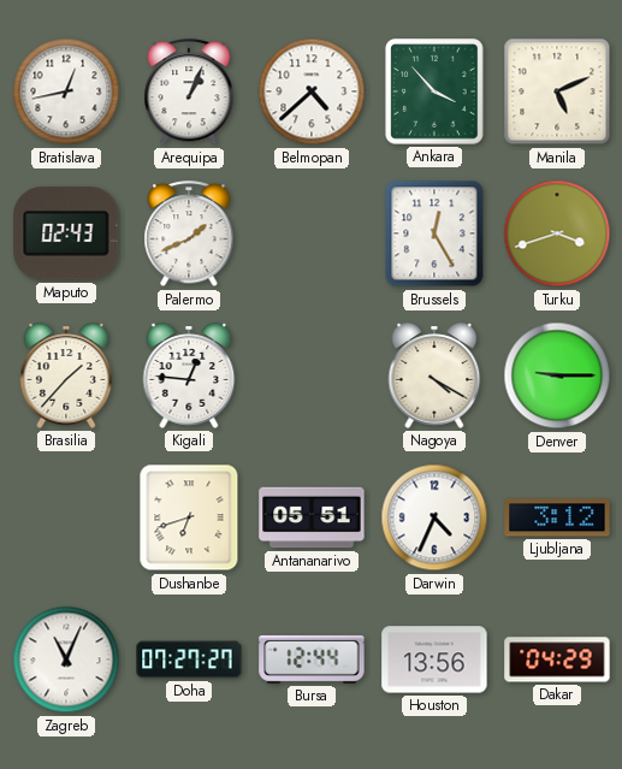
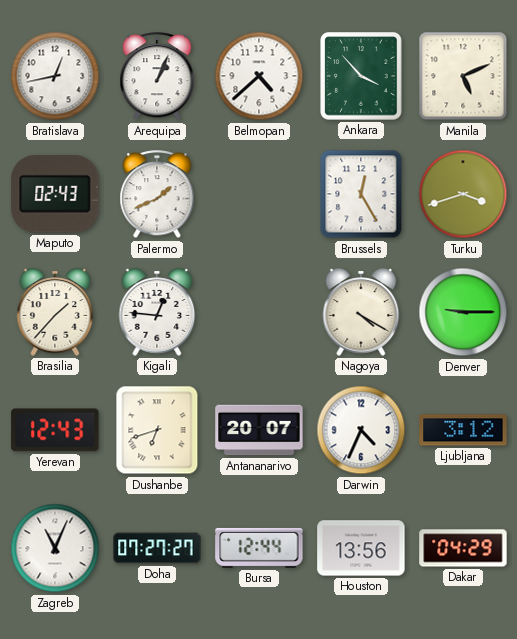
Yerevan: none -> 12:43 (55, 430)
Antananarivo: 05:51 -> 20:07 (259, 430)
